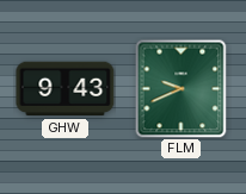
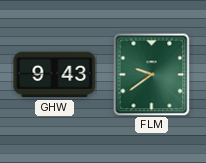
FLM: 9:41 -> 9:39 (152, 74)
